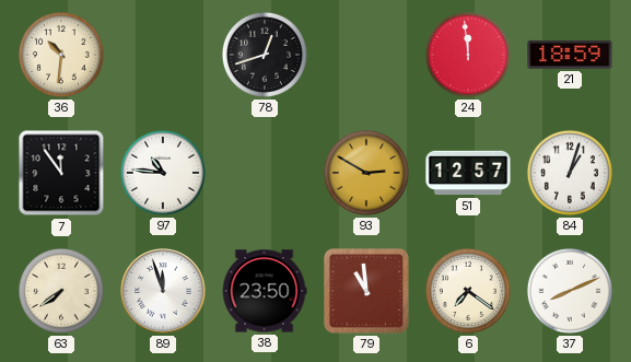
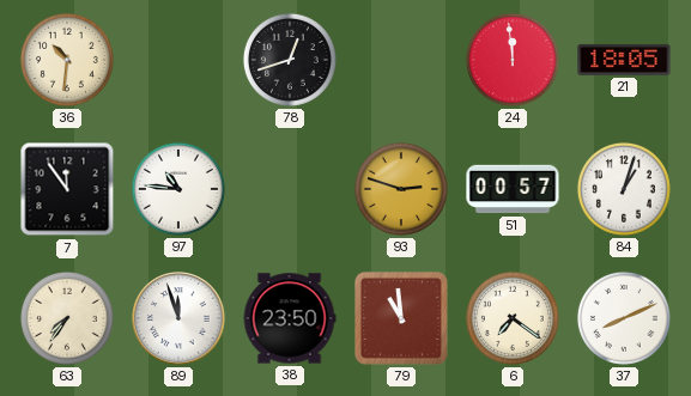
21: 18:59 -> 18:05 (624, 60)
93: 2:50 -> 2:48 (401, 189)
51: 12:57 -> 00:57 (513, 189)
63: 7:39 -> 7:36 (67, 318)
